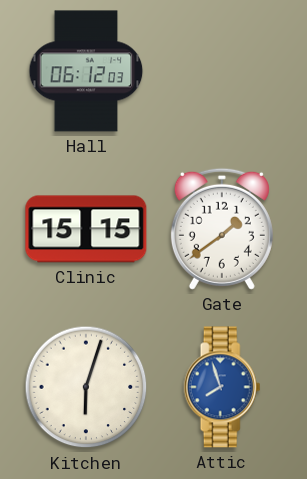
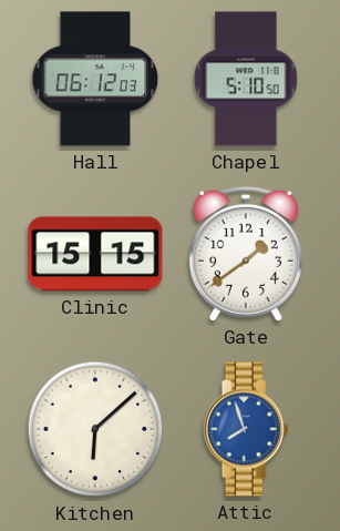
Chapel: none -> 5:10 (246, 79)
Kitchen: 6:03 -> 6:08 (95, 429)
